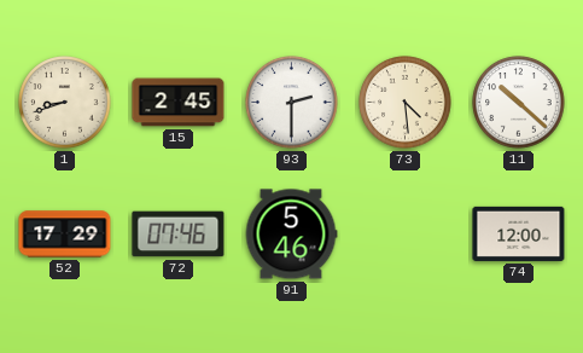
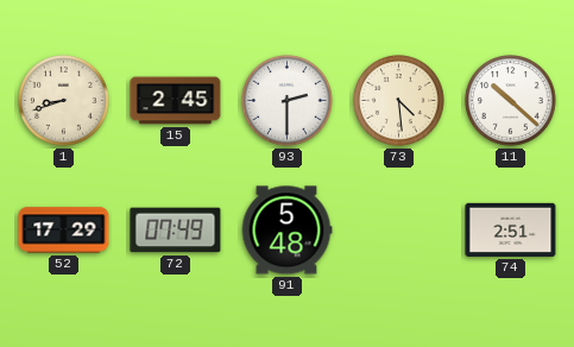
72: 07:46 -> 07:49 (176, 231)
91: 5:46 -> 5:48 (286, 231)
74: 12:00 -> 2:51 (511, 229)
